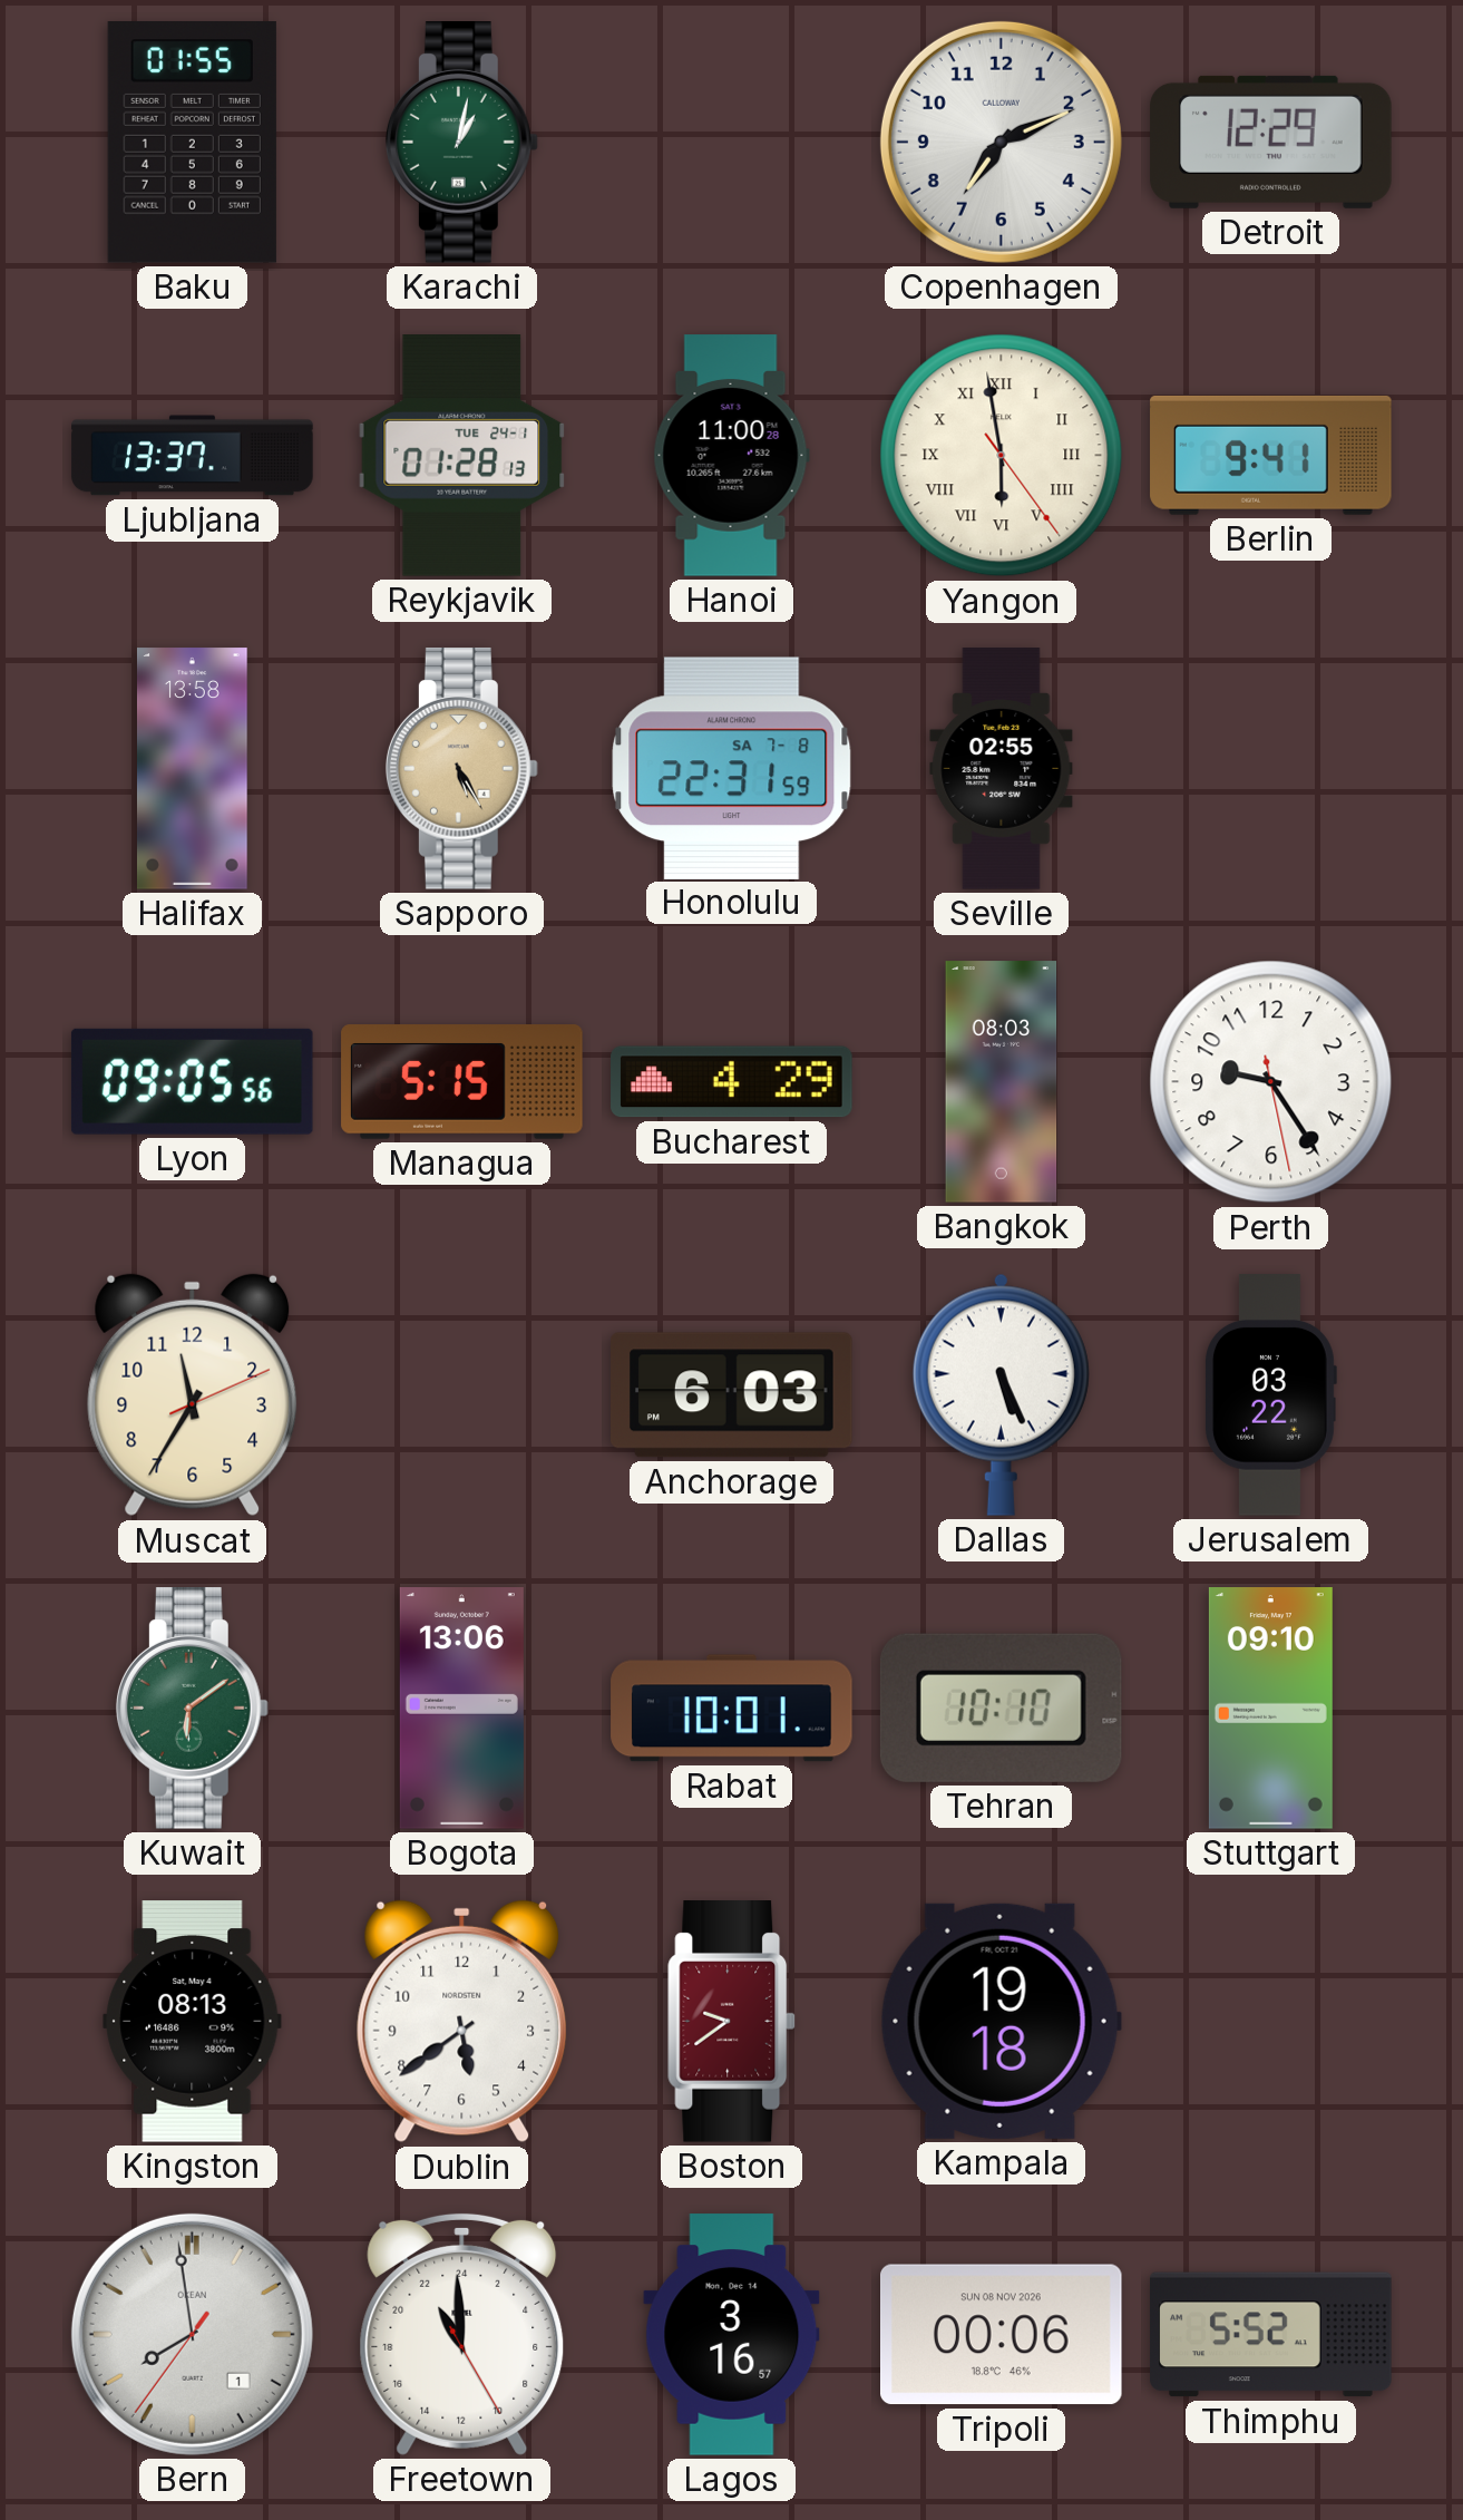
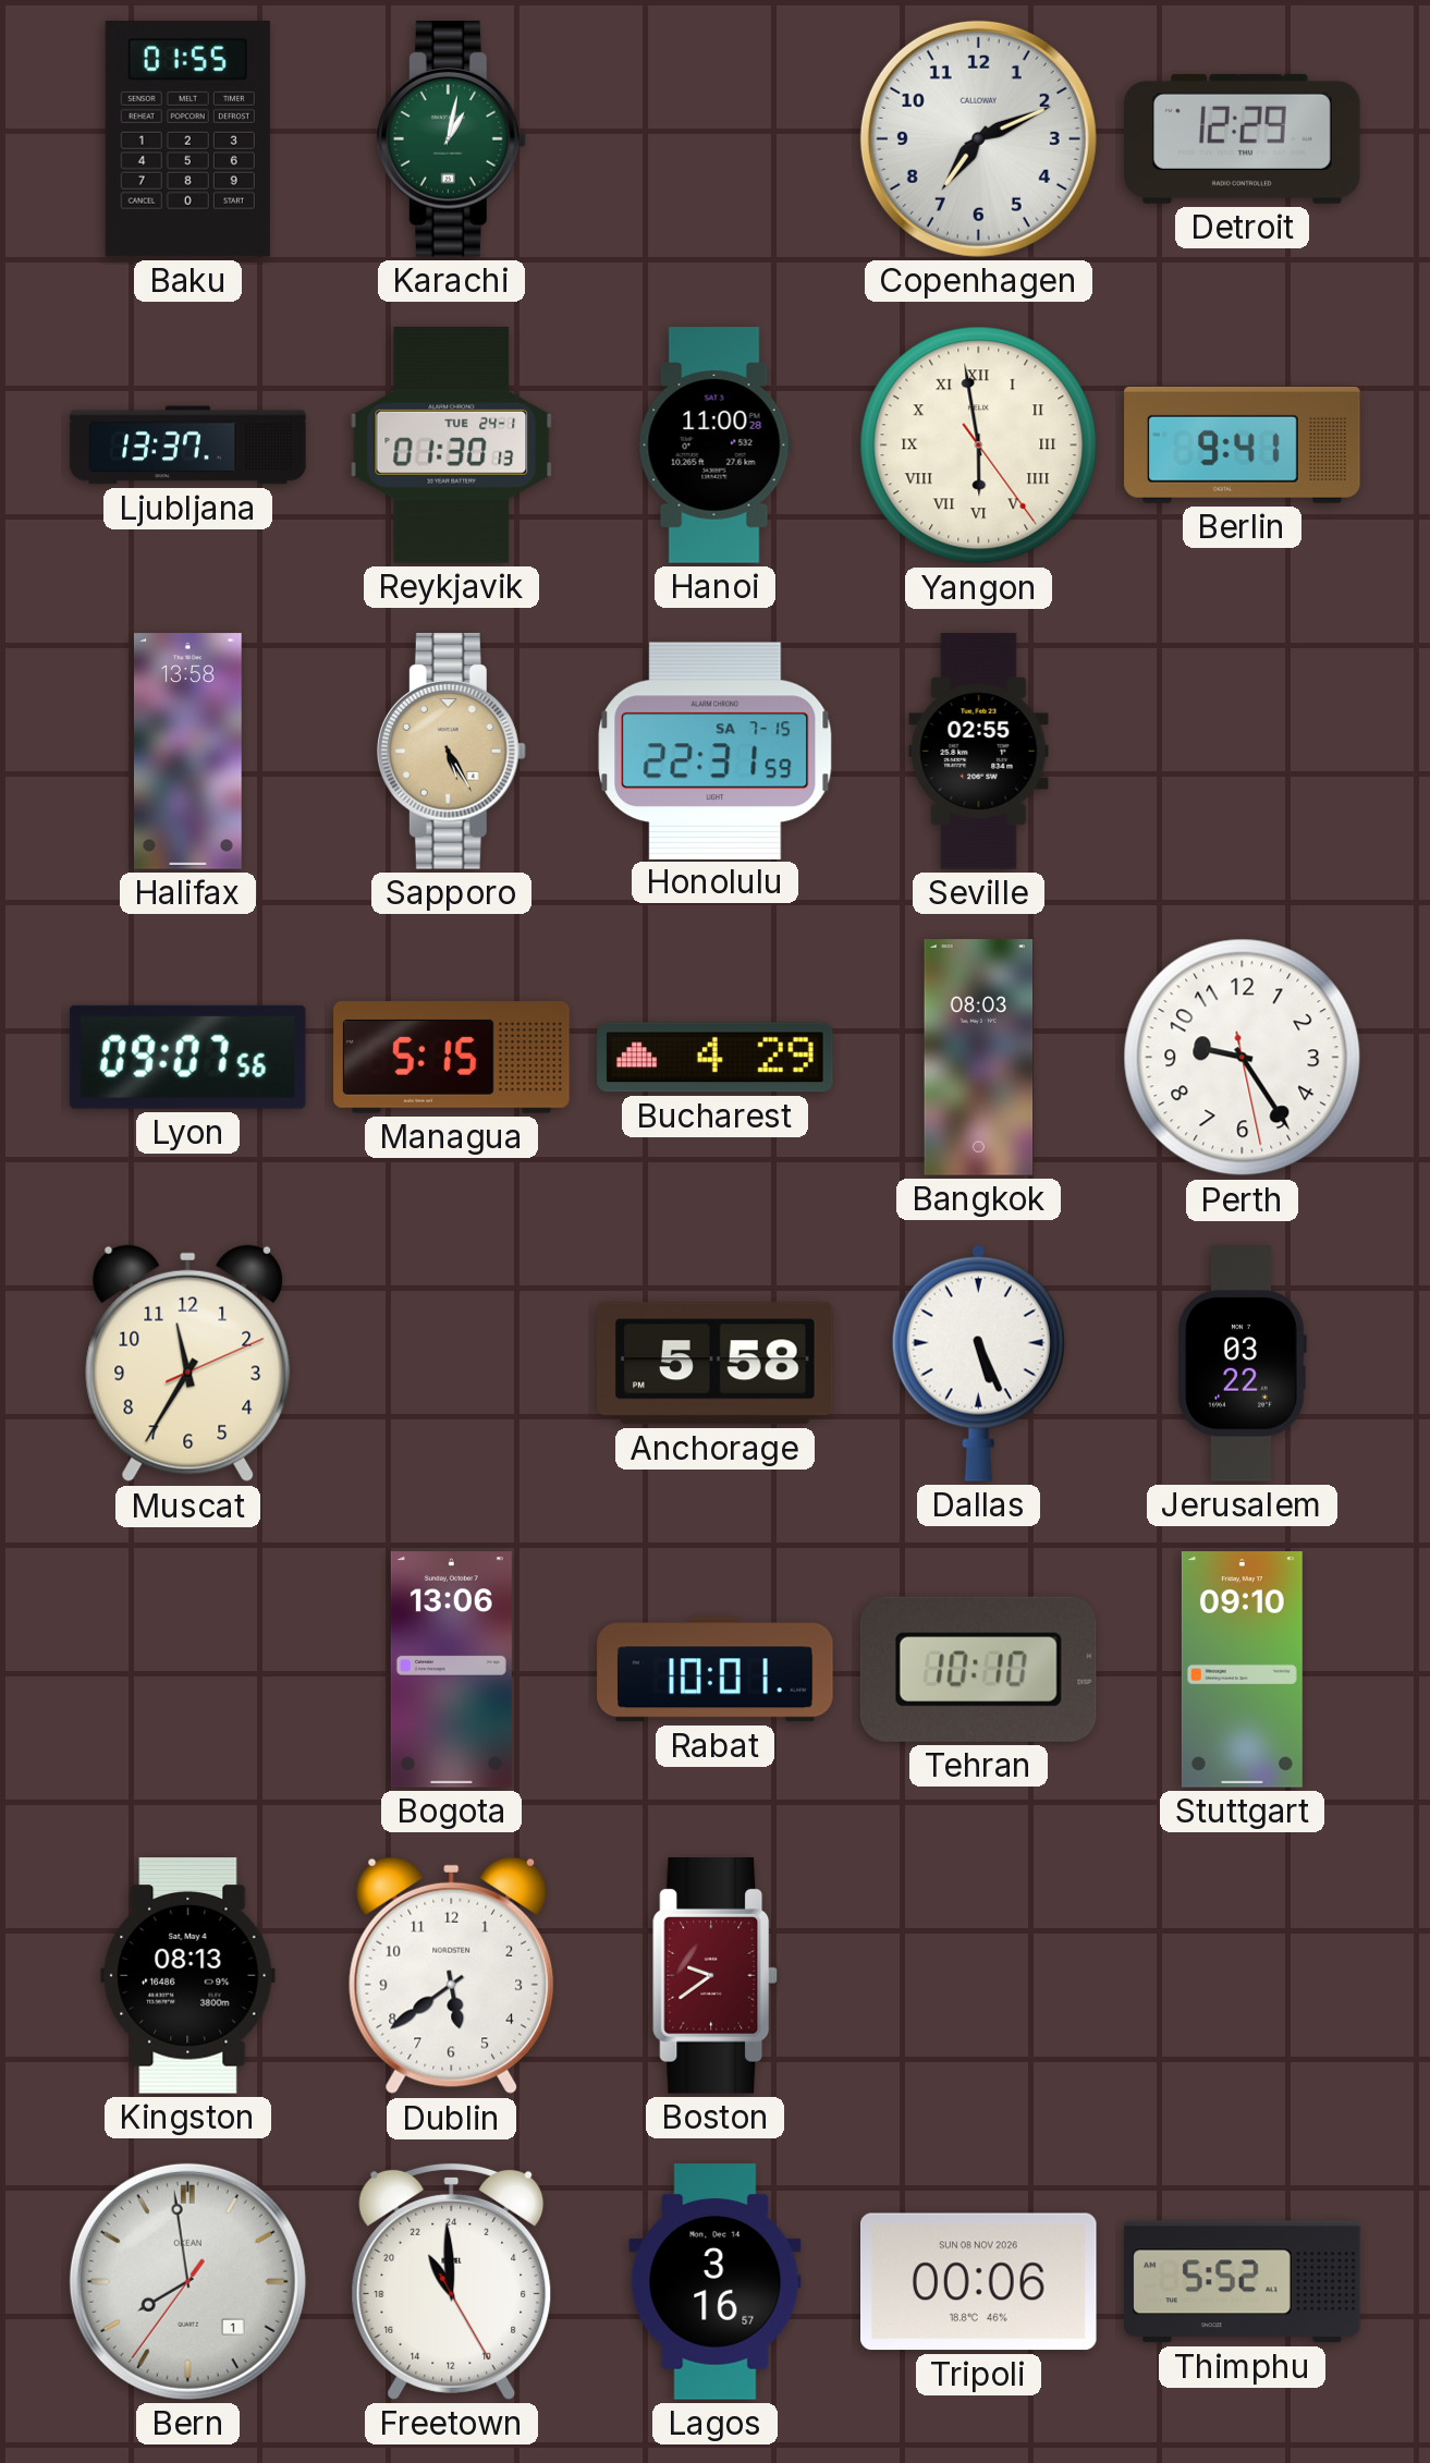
Reykjavik: 01:28 -> 01:30 (452, 446)
Honolulu date: SA 7-8 -> SA 7-15 (716, 751)
Lyon: 09:05 -> 09:07 (187, 1057)
Anchorage: 6:03 -> 5:58 (716, 1364)
Kuwait: 6:09 -> none (192, 1709)
Kampala: 19:18 -> none (1001, 2021)
